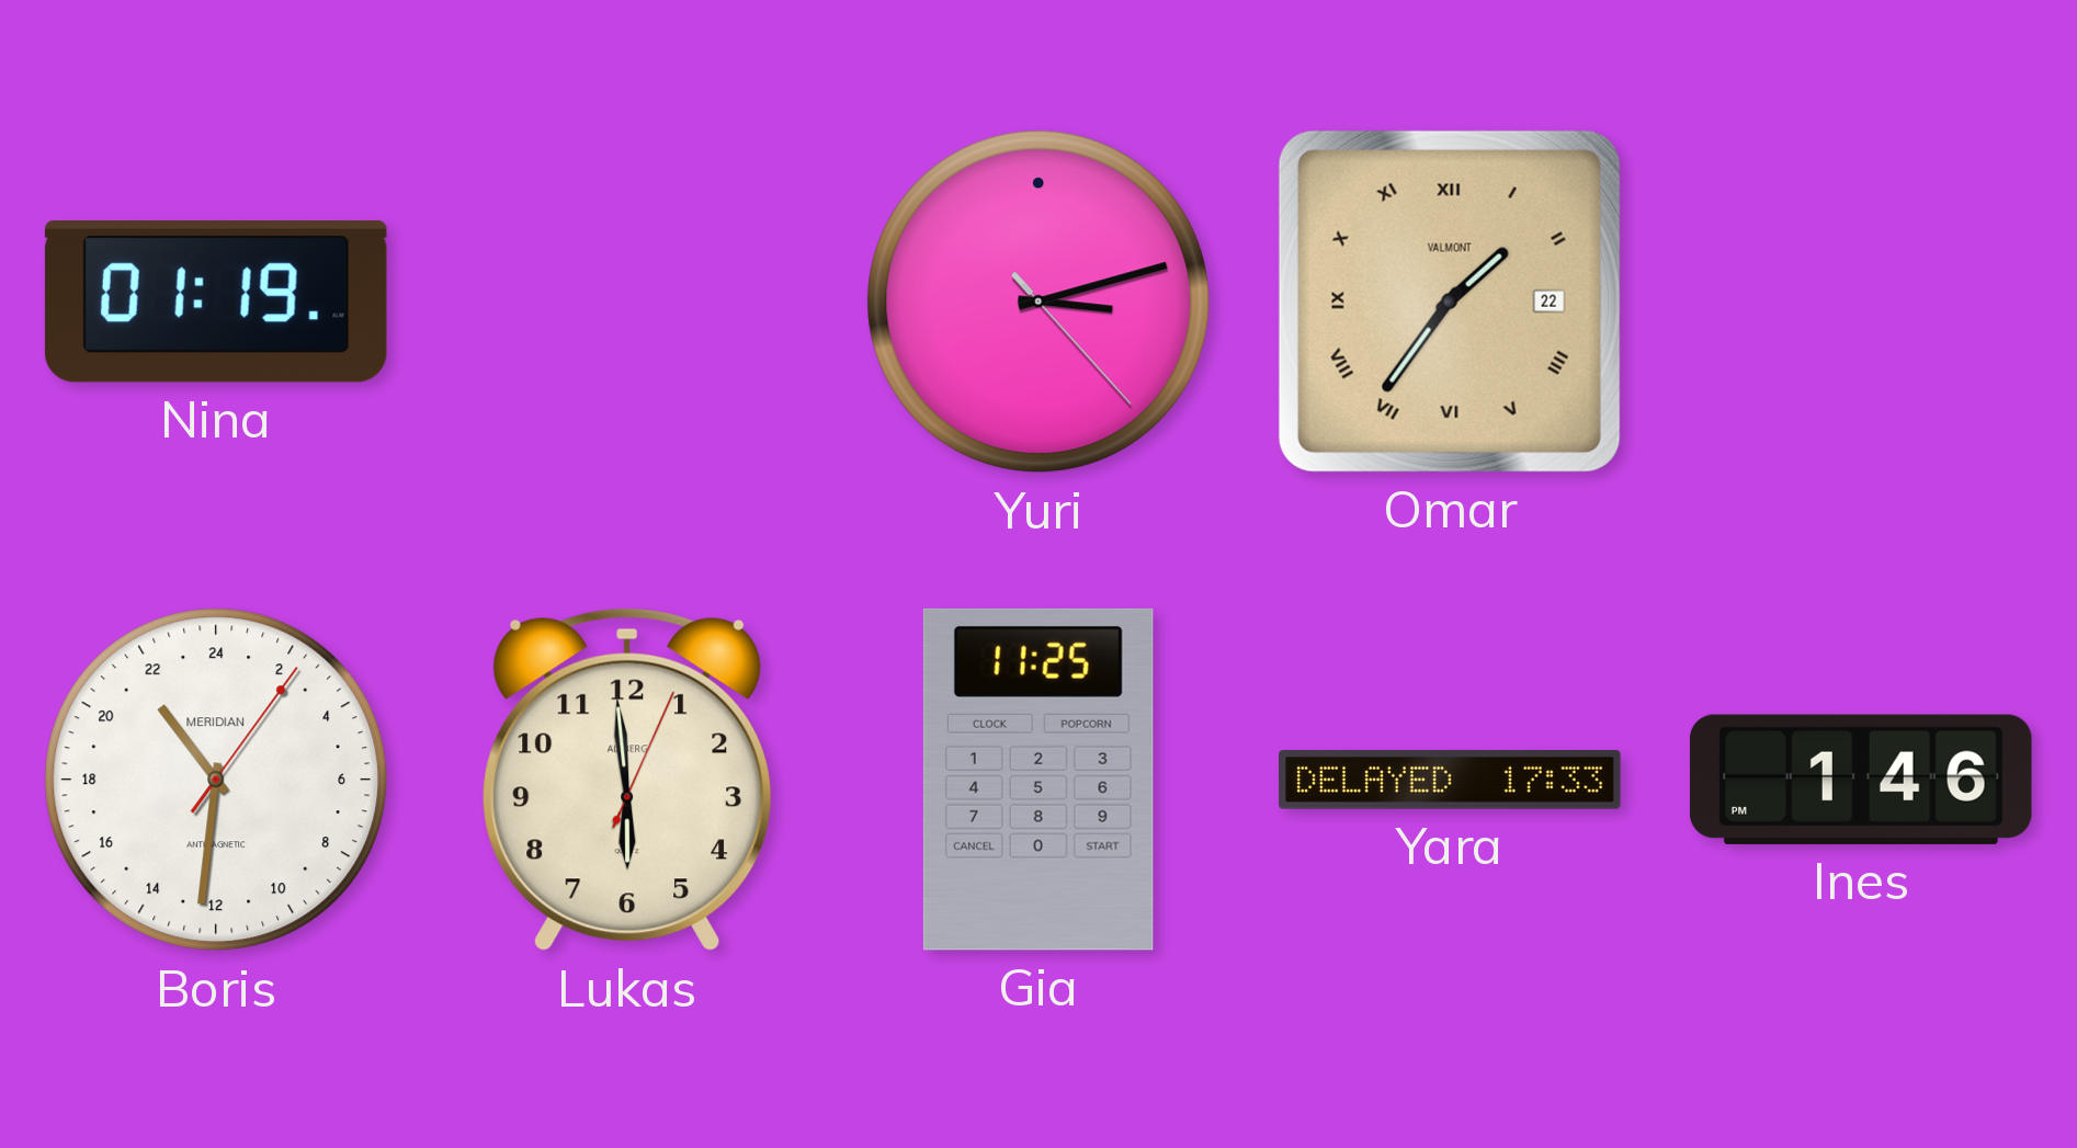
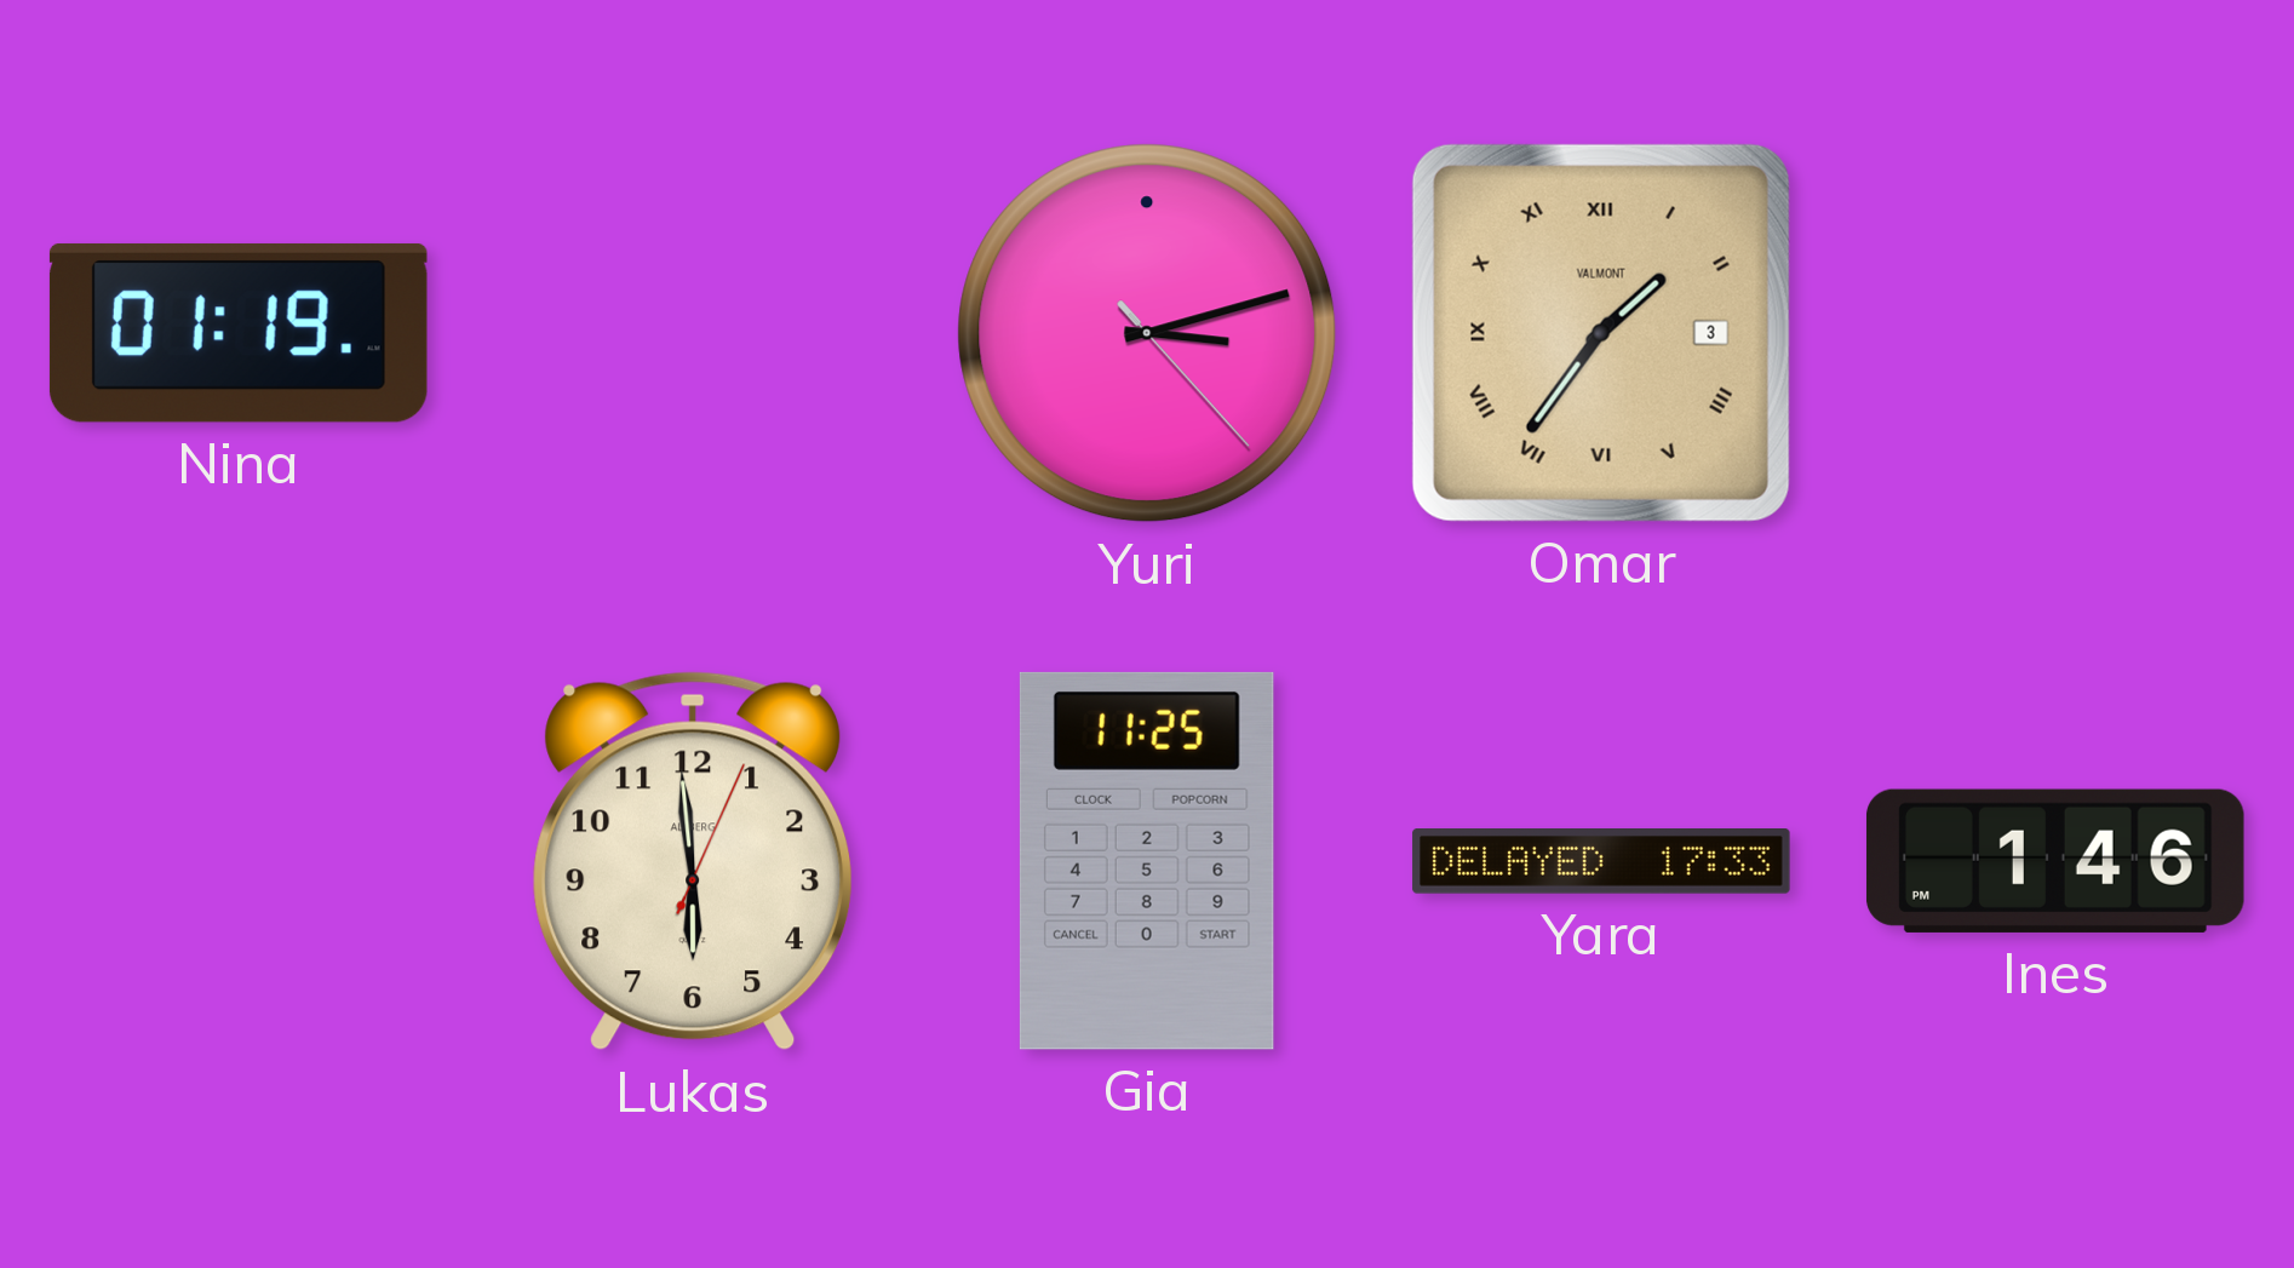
Omar date: 22 -> 3 (1601, 333)
Boris: 21:31 -> none (216, 780)
